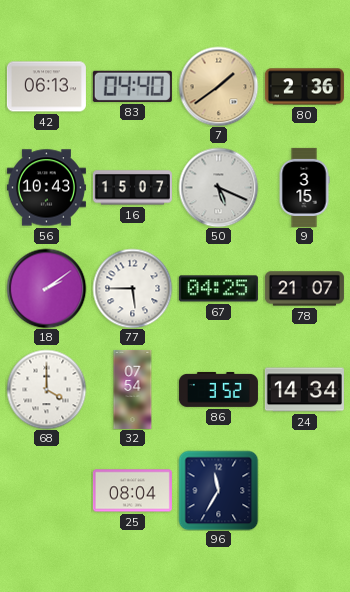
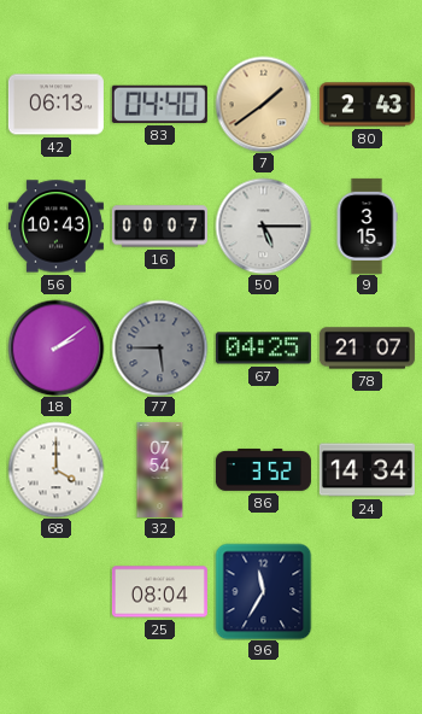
80: 2:36 -> 2:43 (367, 105)
16: 15:07 -> 00:07 (159, 227)
50: 5:19 -> 5:15 (263, 226)
77 dial: white -> grey (159, 347)
